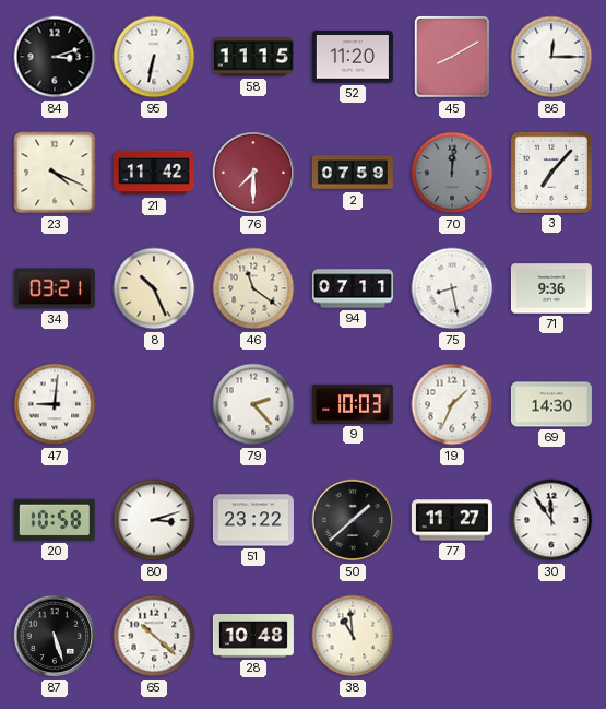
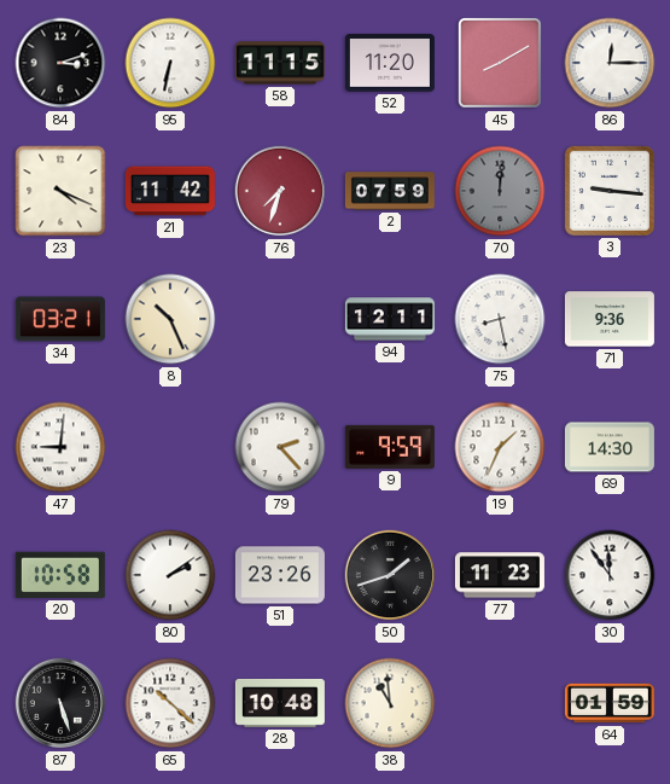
76: 7:30 -> 7:33 (280, 191)
3: 7:07 -> 9:16 (610, 191)
46: 11:21 -> none (253, 288)
94: 07:11 -> 12:11 (390, 319)
9: 10:03 -> 9:59 (390, 447)
80: 3:12 -> 2:09 (170, 575)
51: 23:22 -> 23:26 (280, 575)
50: 1:38 -> 1:42 (390, 575)
77: 11:27 -> 11:23 (500, 575)
64: none -> 01:59 (610, 703)
